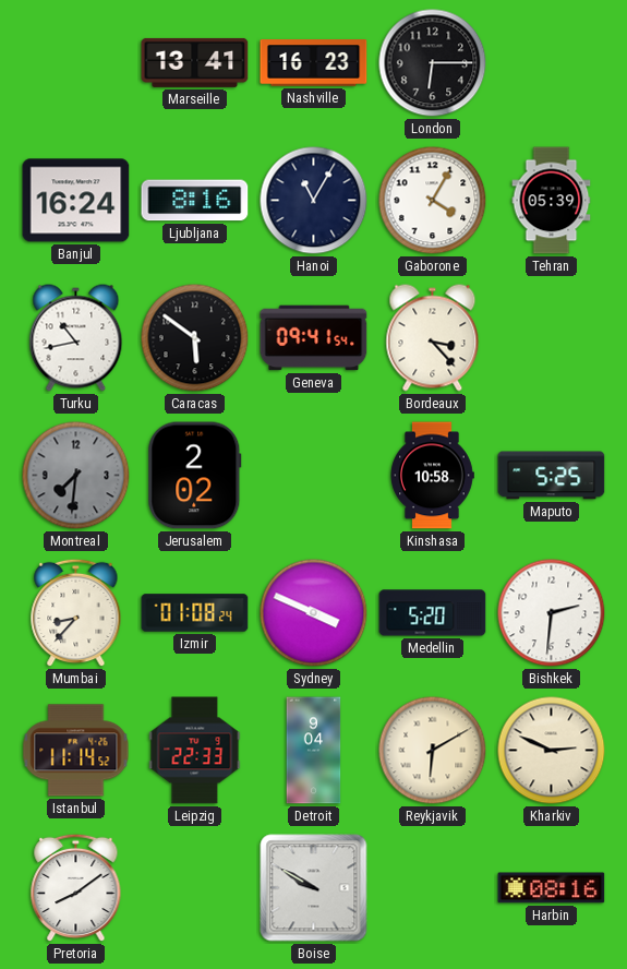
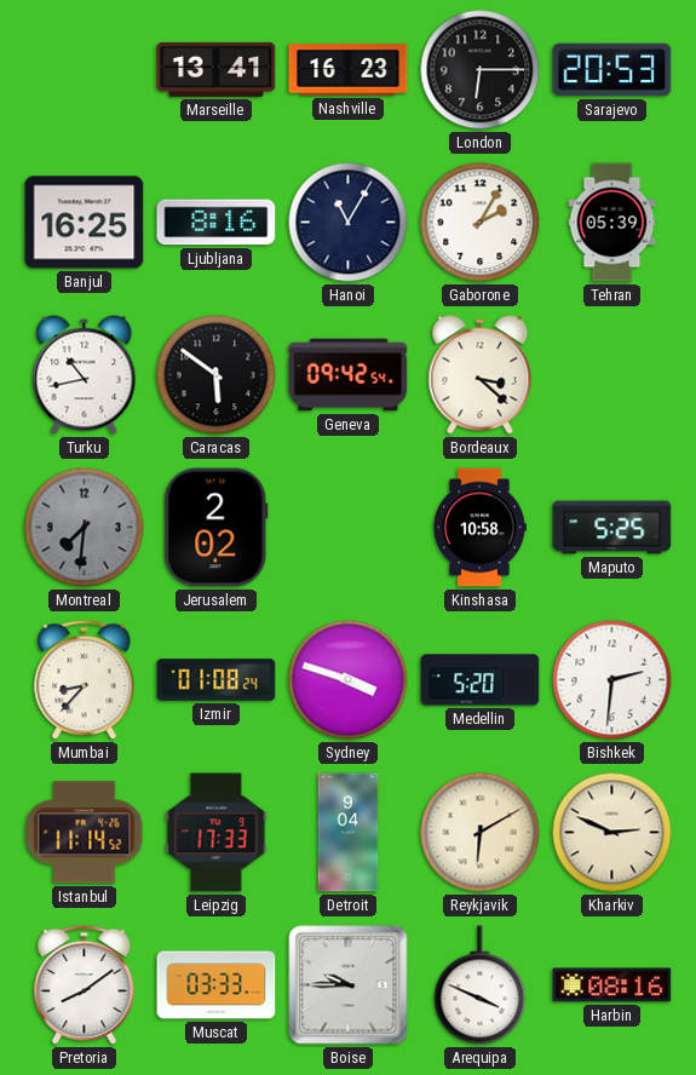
Sarajevo: none -> 20:53 (612, 70)
Banjul: 16:24 -> 16:25 (85, 223)
Gaborone: 4:05 -> 2:05 (481, 223)
Geneva: 09:41 -> 09:42 (349, 375)
Bordeaux: 3:23 -> 3:22 (481, 375)
Sydney: 3:49 -> 3:48 (349, 680)
Leipzig: 22:33 -> 17:33 (217, 833)
Muscat: none -> 03:33 (217, 985)
Boise: 9:50 -> 9:45 (349, 985)
Arequipa: none -> 3:49 (481, 985)
